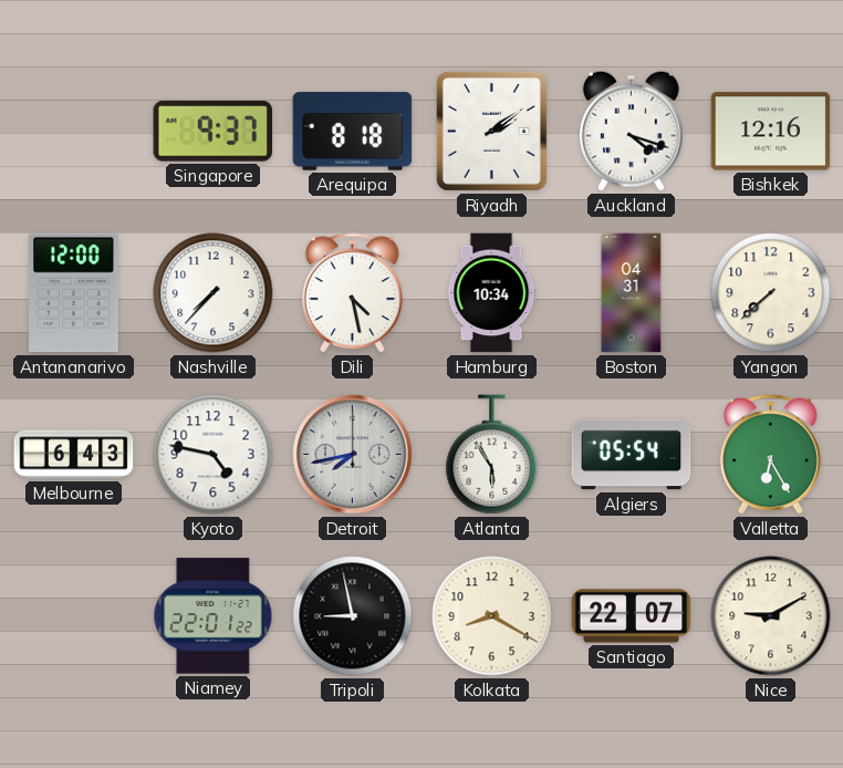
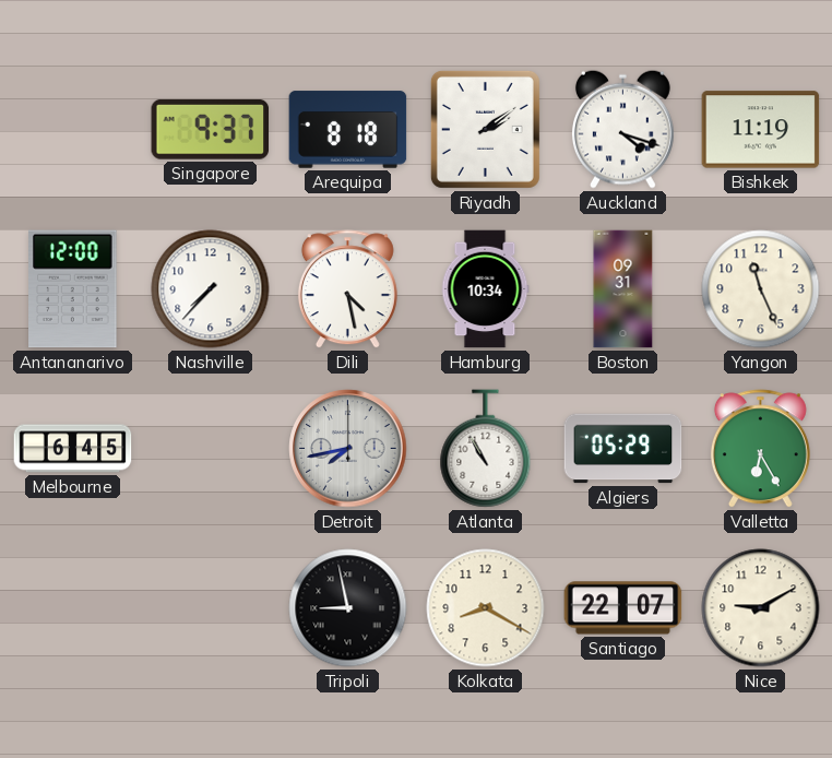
Bishkek: 12:16 -> 11:19 (761, 130)
Boston: 04:31 -> 09:31 (623, 289)
Yangon: 7:38 -> 11:26 (761, 289)
Melbourne: 6:43 -> 6:45 (73, 449)
Kyoto: 4:47 -> none (214, 455)
Atlanta: 5:55 -> 10:55 (486, 449)
Algiers: 05:54 -> 05:29 (623, 449)
Niamey: 22:01 -> none (214, 616)
